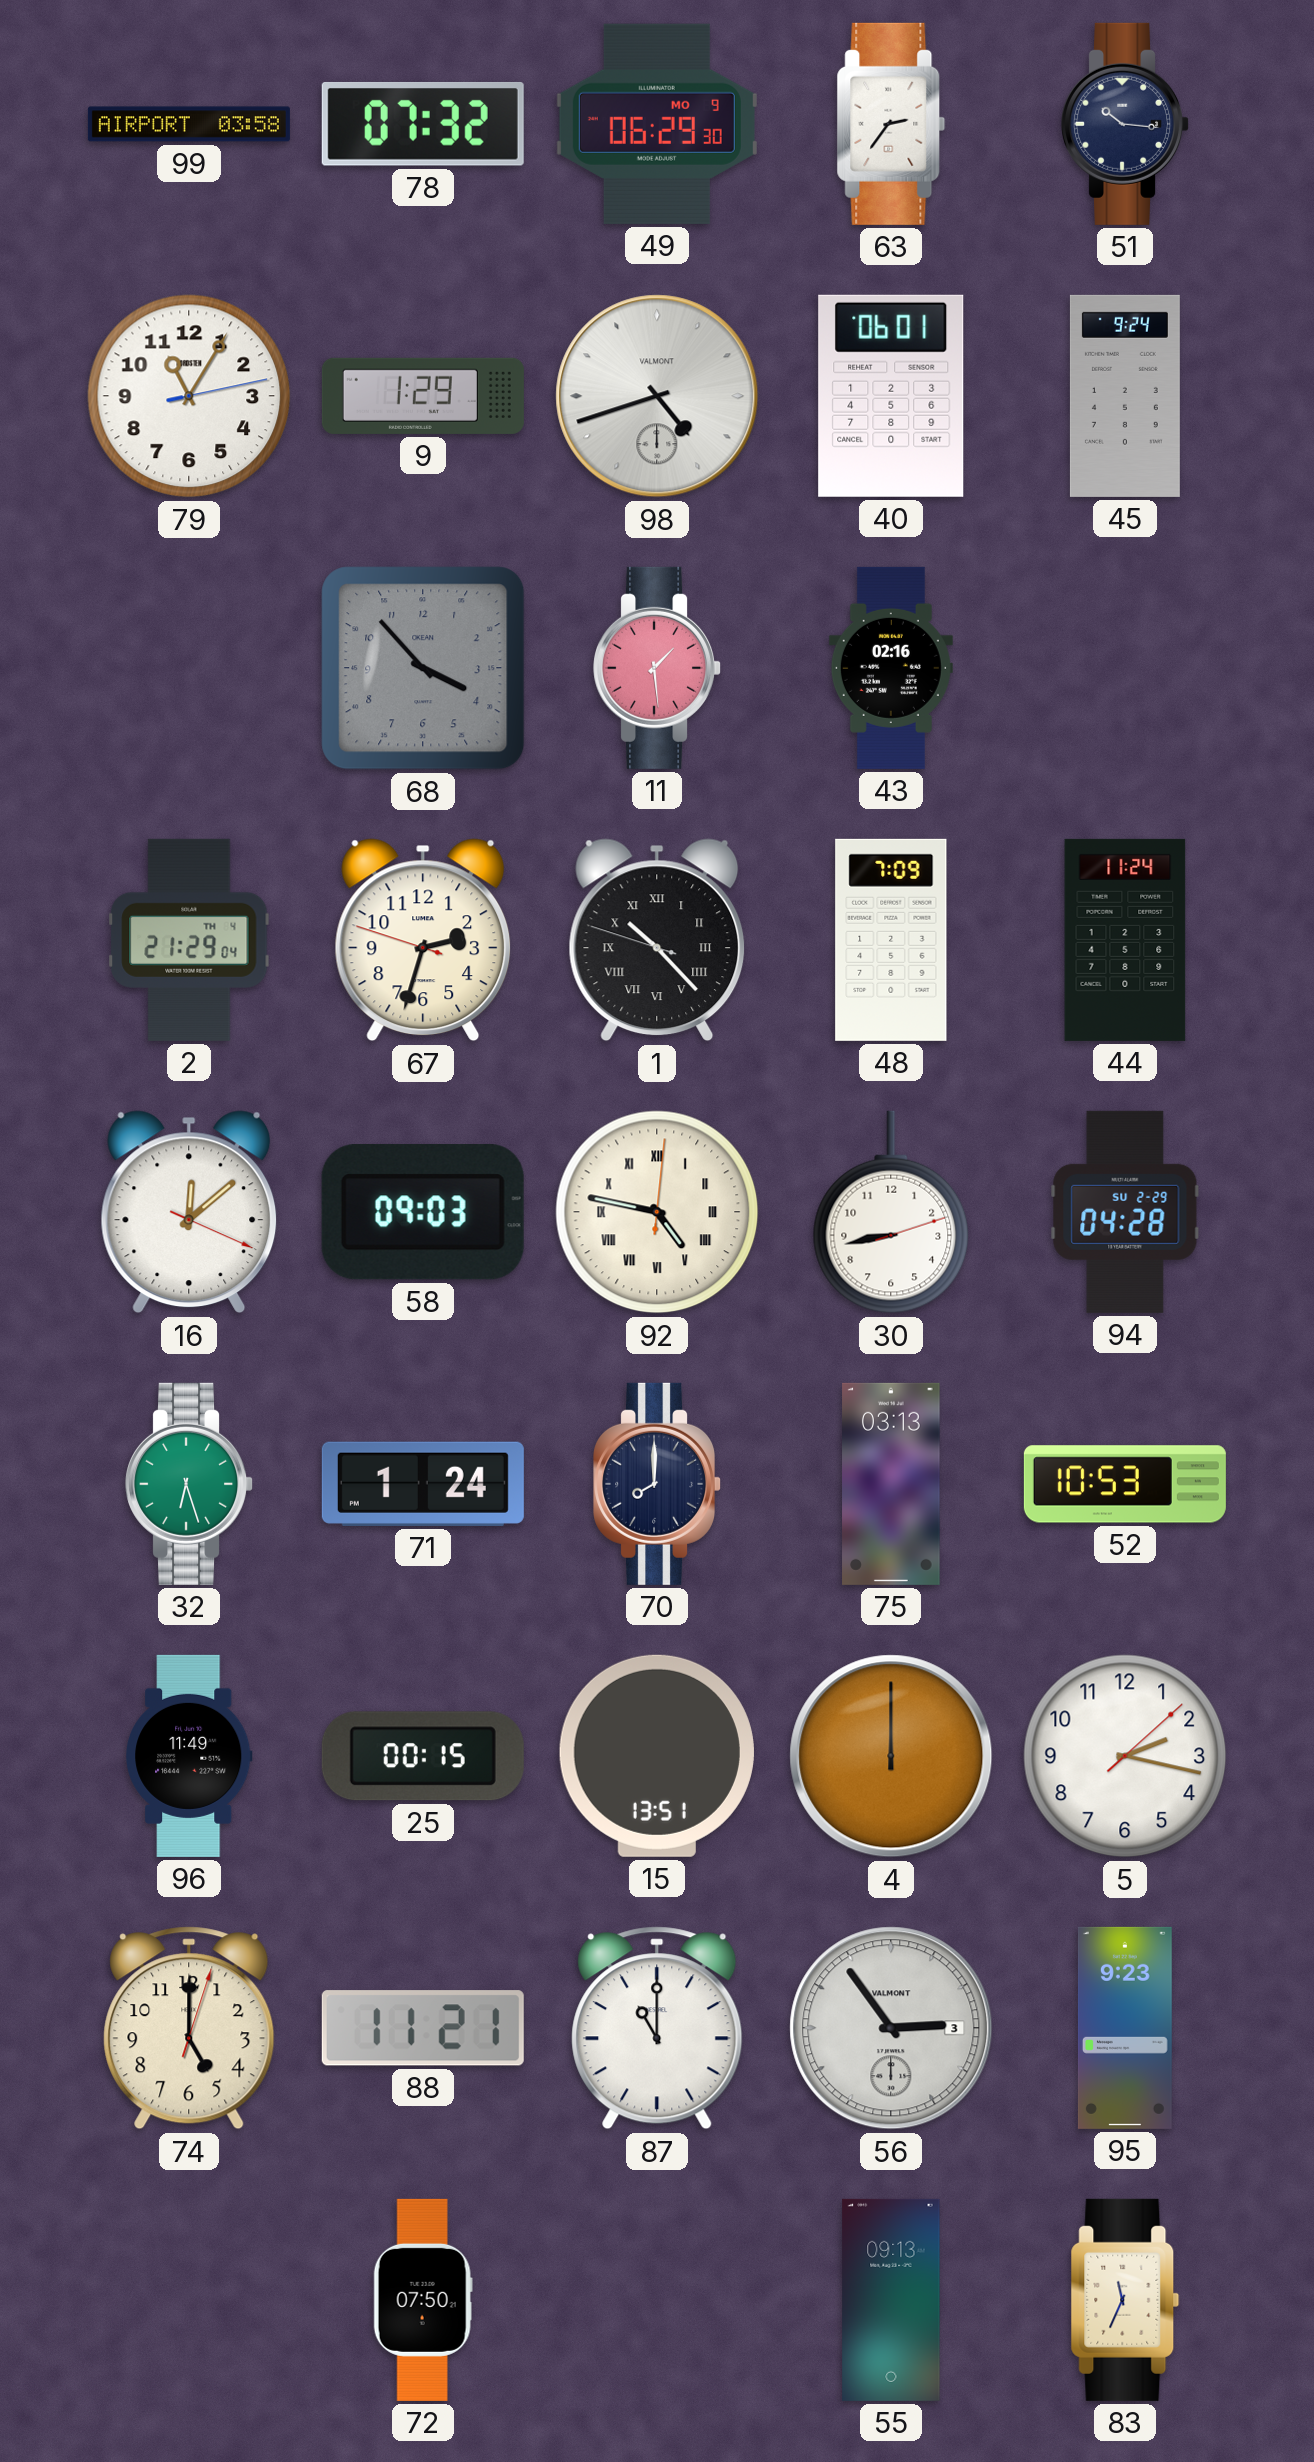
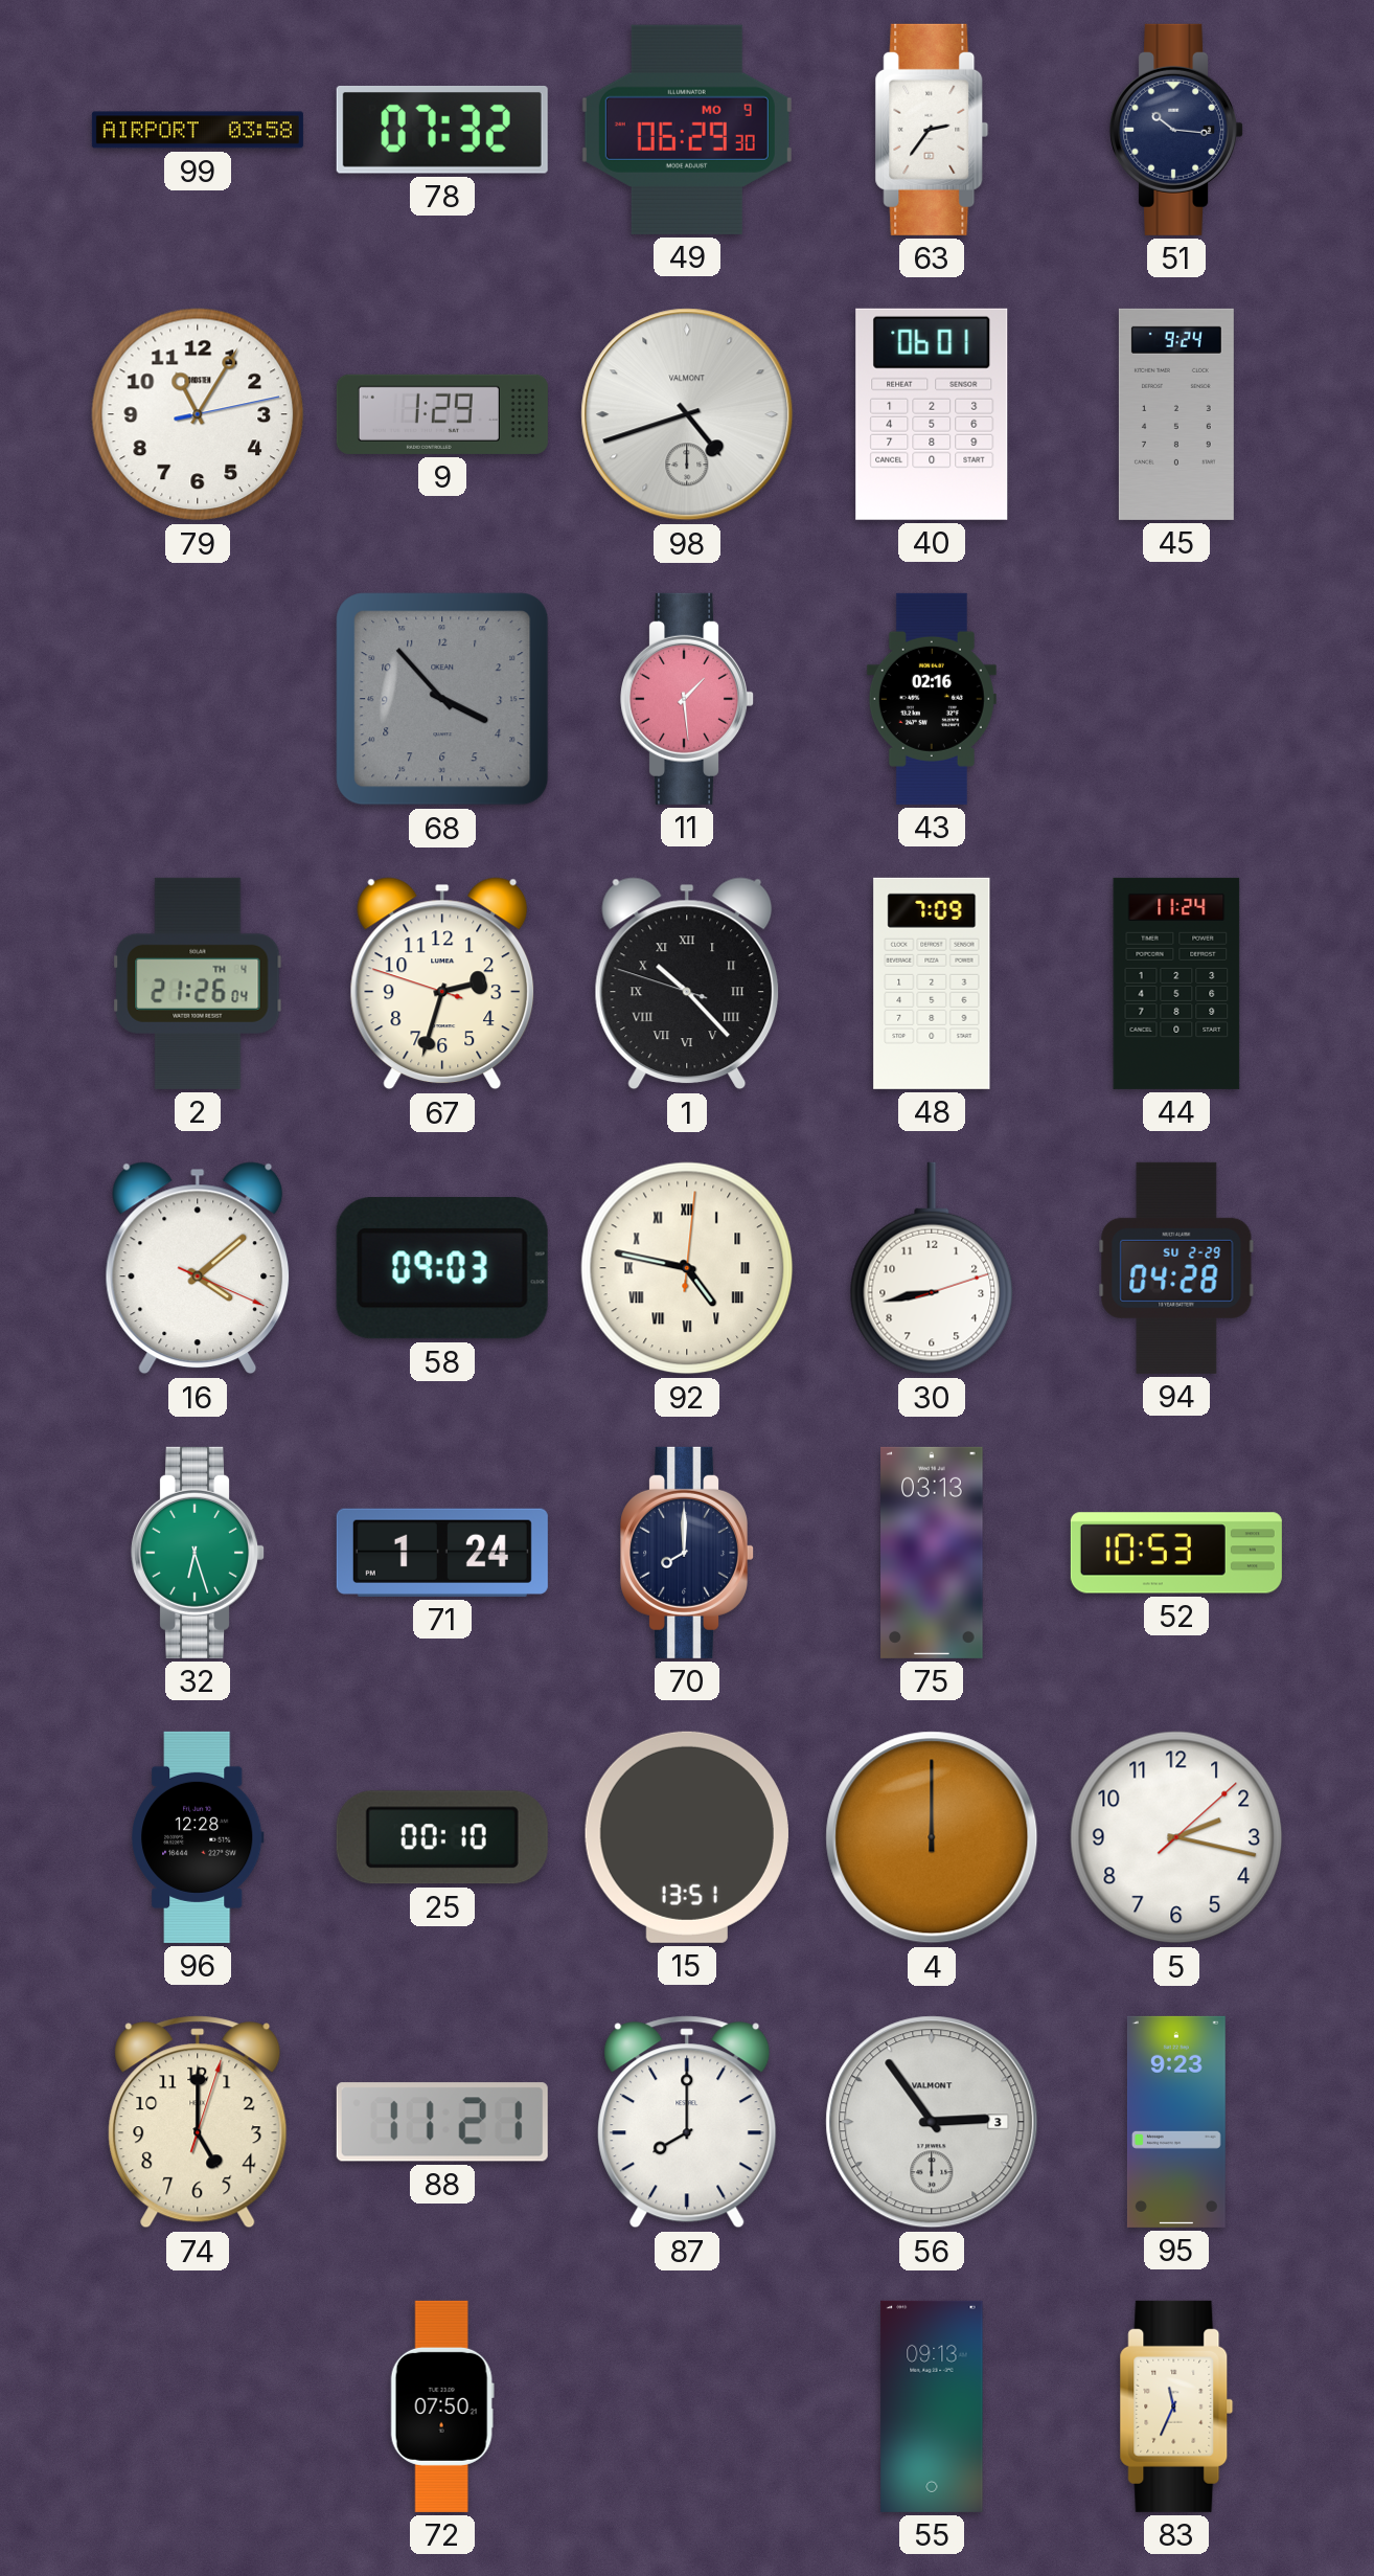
2: 21:29 -> 21:26 (198, 984)
16: 12:08 -> 4:08 (198, 1268)
96: 11:49 -> 12:28 (199, 1837)
25: 00:15 -> 00:10 (442, 1837)
87: 11:00 -> 8:00 (687, 2122)
